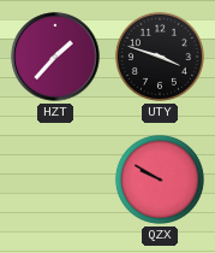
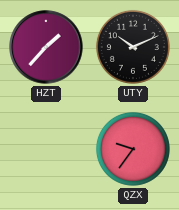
UTY: 3:48 -> 10:11 (133, 47)
QZX: 9:50 -> 9:36 (133, 149)
